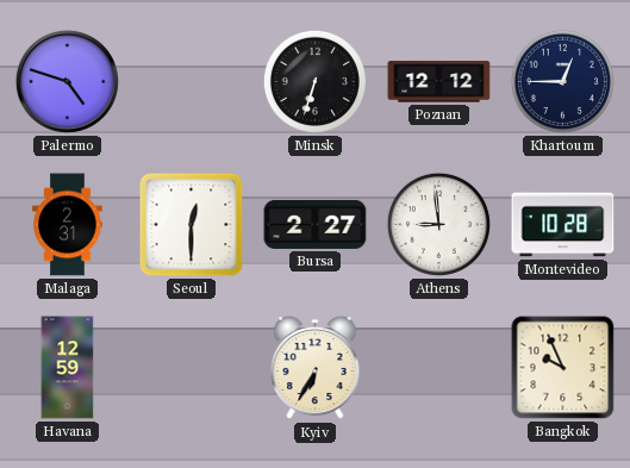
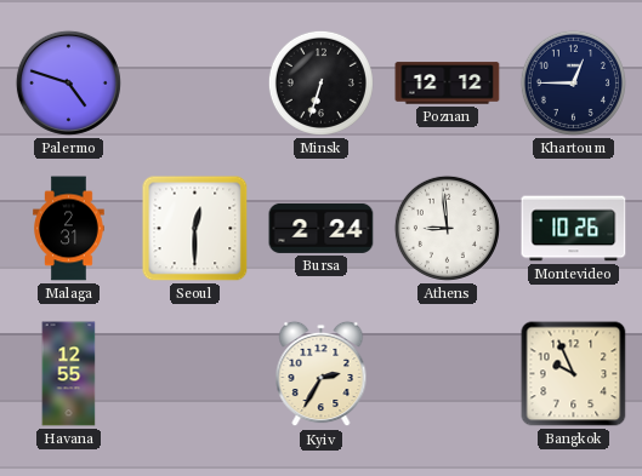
Bursa: 2:27 -> 2:24 (322, 228)
Montevideo: 10:28 -> 10:26 (574, 229)
Havana: 12:59 -> 12:55 (69, 374)
Kyiv: 6:35 -> 2:35 (322, 374)
